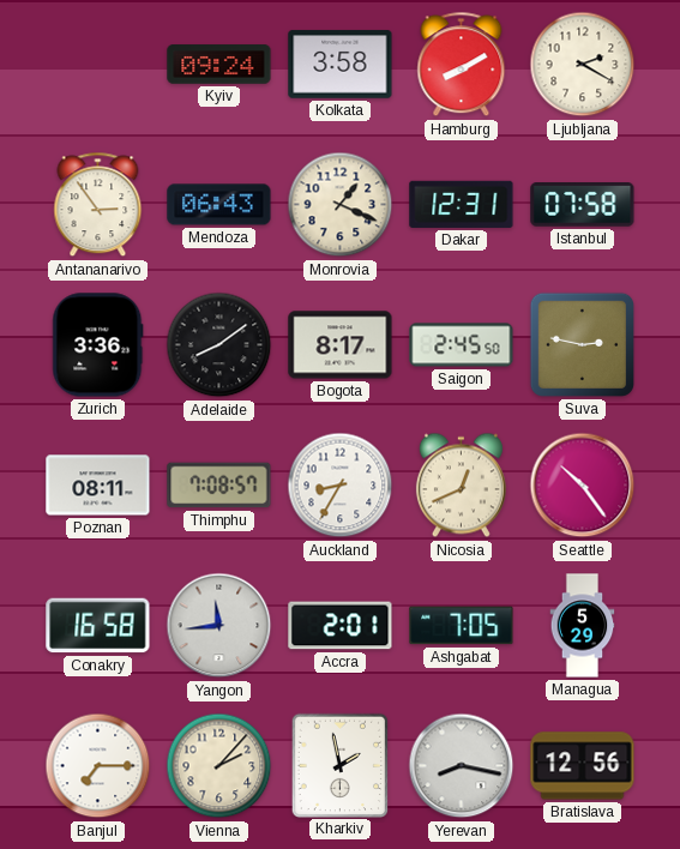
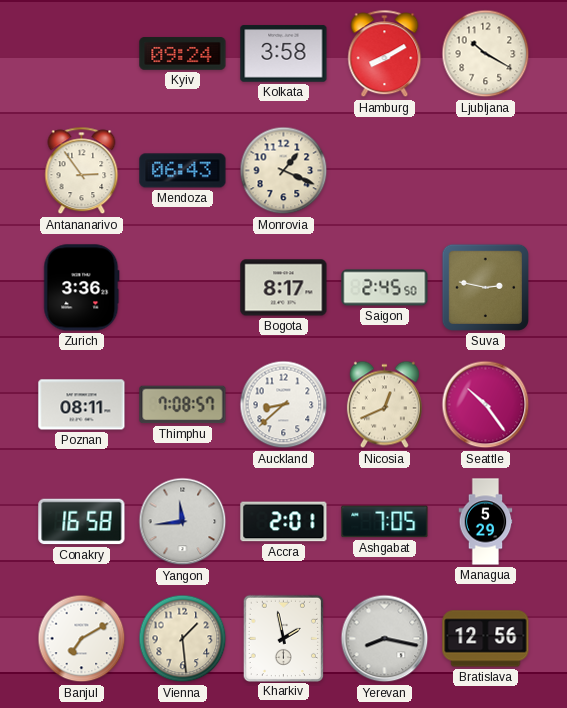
Ljubljana: 2:20 -> 10:20 (486, 54)
Dakar: 12:31 -> none (462, 204)
Istanbul: 07:58 -> none (583, 205)
Adelaide: 8:09 -> none (219, 345)
Auckland: 8:35 -> 8:38 (284, 405)
Banjul: 7:15 -> 7:10 (82, 639)
Vienna: 2:07 -> 1:29 (183, 639)
